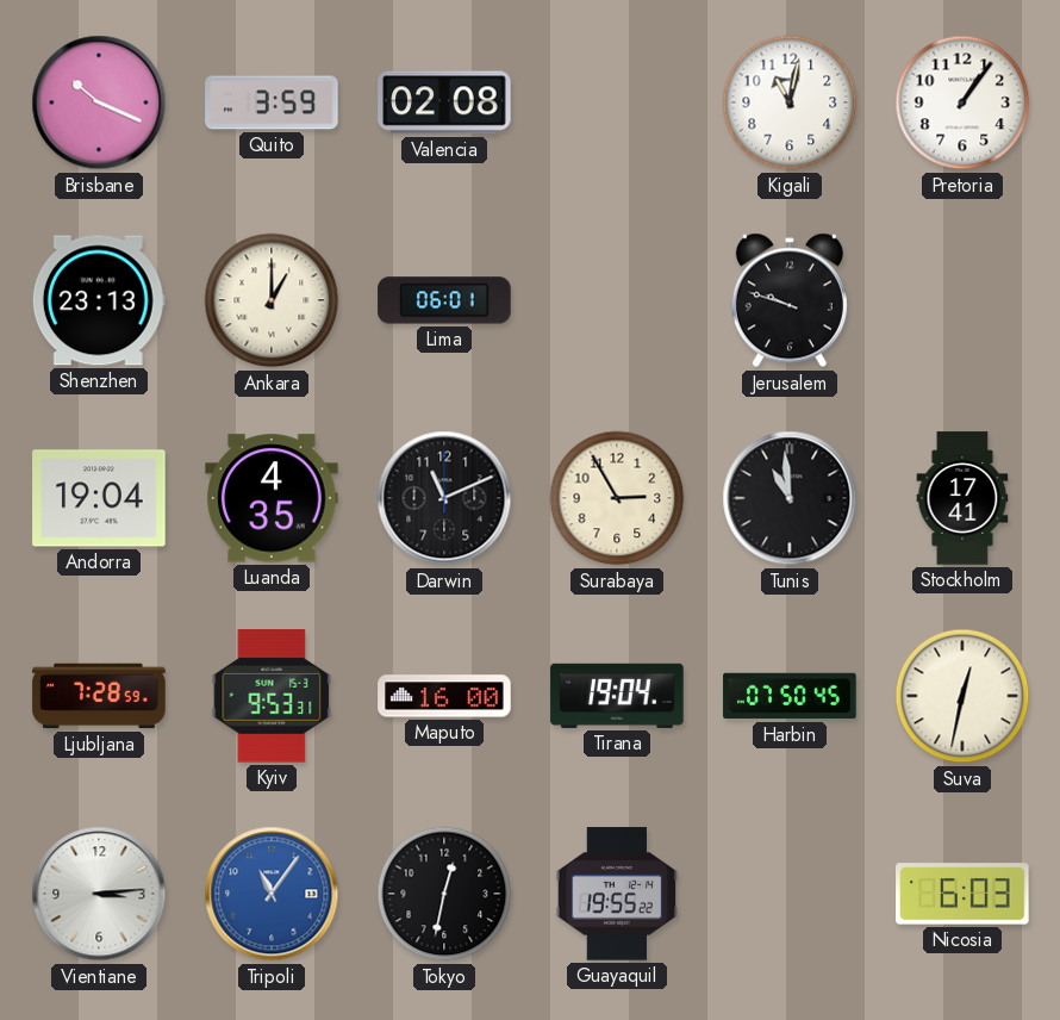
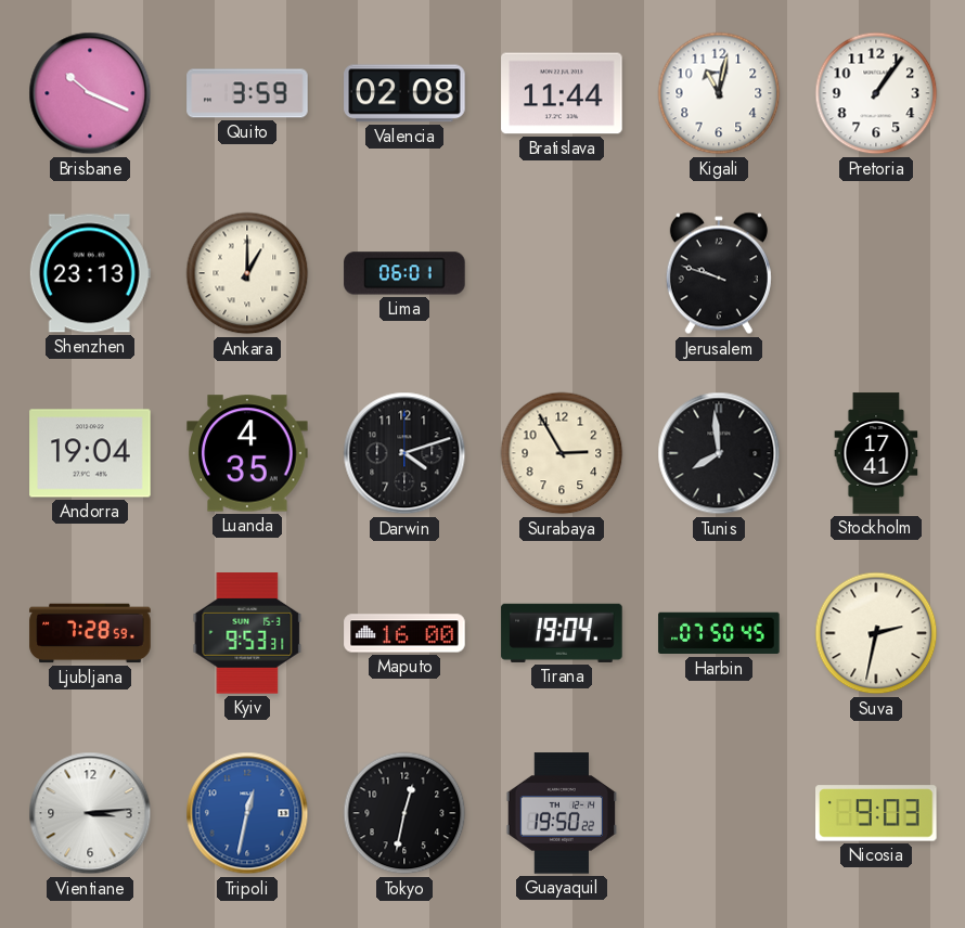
Bratislava: none -> 11:44 (562, 93)
Darwin: 11:11 -> 4:12 (404, 453)
Tunis: 10:59 -> 7:59 (719, 453)
Suva: 12:32 -> 2:32 (876, 633)
Tripoli: 11:06 -> 12:32 (247, 813)
Guayaquil: 19:55 -> 19:50 (562, 813)
Nicosia: 6:03 -> 9:03 (876, 813)
